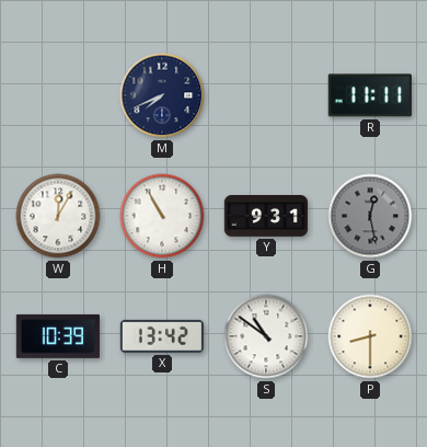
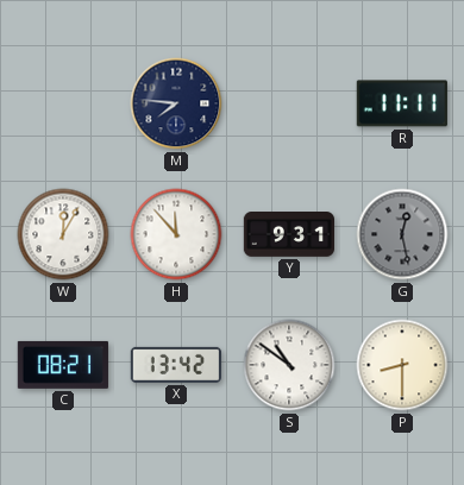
M: 7:41 -> 7:46 (176, 103)
H: 10:55 -> 11:53 (176, 234)
C: 10:39 -> 08:21 (63, 365)
